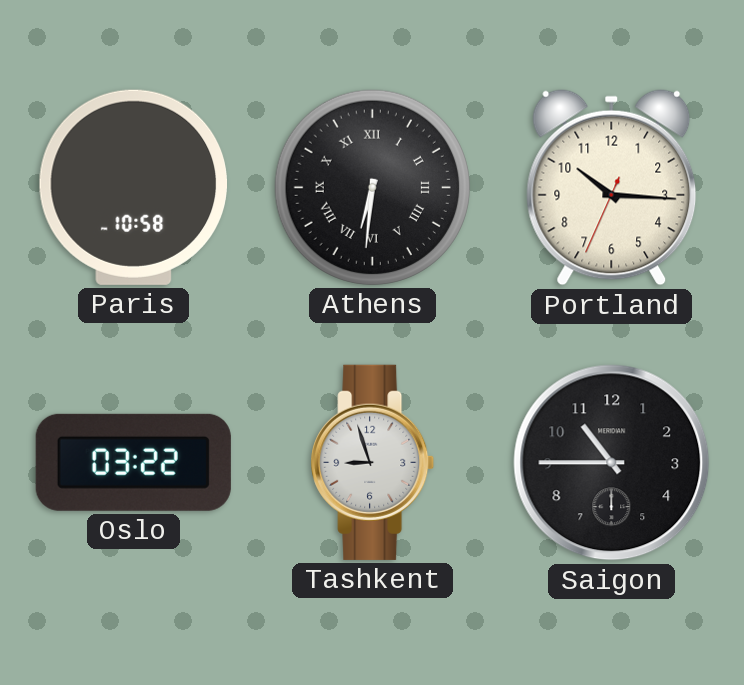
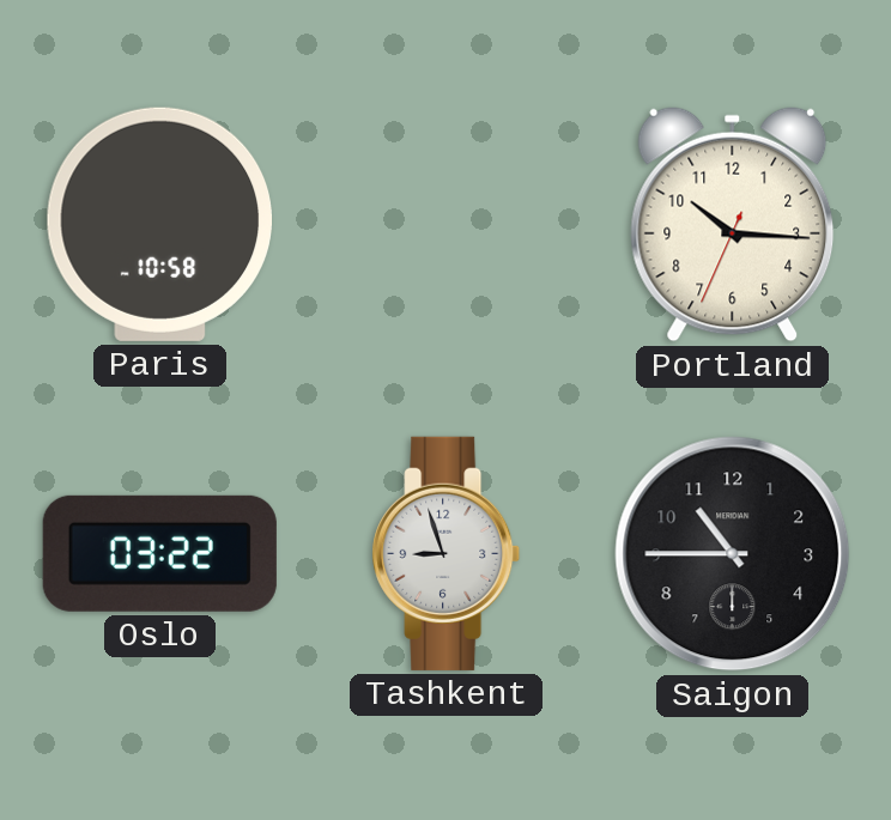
Athens: 6:31 -> none (372, 187)
